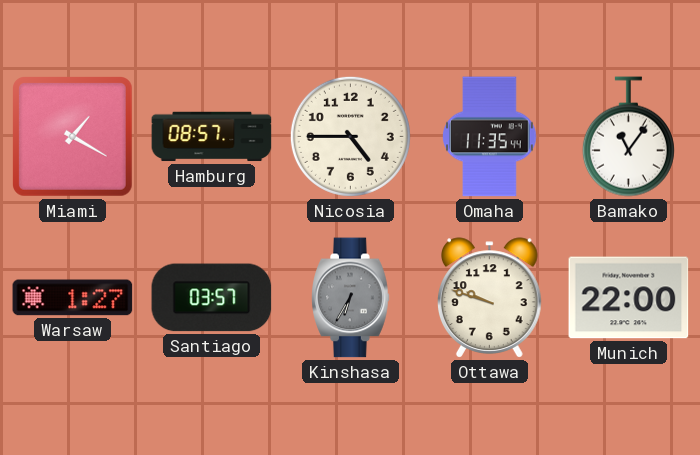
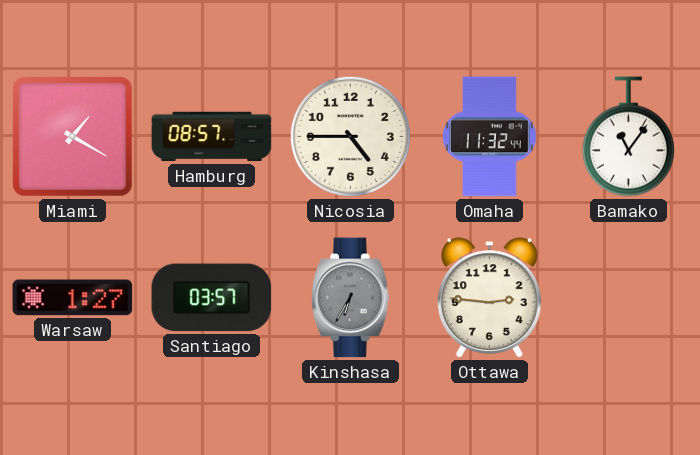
Omaha: 11:35 -> 11:32 (490, 137)
Ottawa: 9:48 -> 2:46 (490, 298)
Munich: 22:00 -> none (629, 298)
